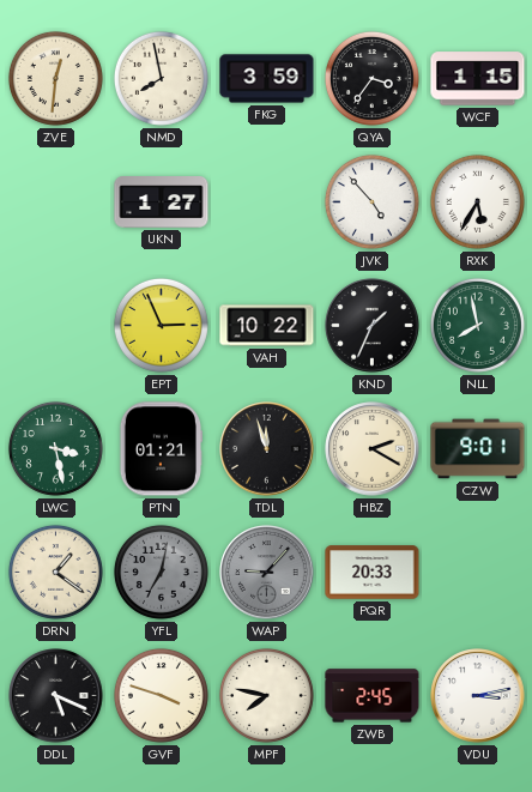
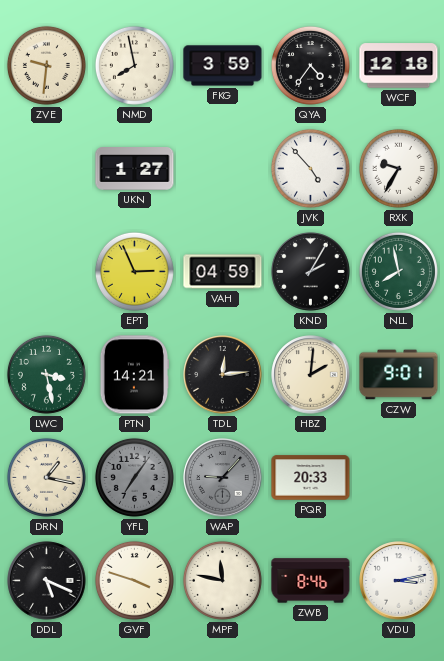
ZVE: 12:31 -> 9:31 (46, 65)
QYA: 3:36 -> 4:36 (310, 65)
WCF: 1:15 -> 12:18 (399, 66)
RXK: 5:35 -> 9:35 (398, 168)
VAH: 10:22 -> 04:59 (223, 272)
KND: 1:34 -> 2:05 (311, 272)
PTN: 01:21 -> 14:21 (133, 375)
TDL: 11:57 -> 12:14 (223, 375)
HBZ: 2:20 -> 2:01 (311, 375)
DRN: 1:21 -> 1:17 (46, 477)
YFL: 7:02 -> 7:06 (134, 477)
MPF: 7:47 -> 11:47 (222, 580)
ZWB: 2:45 -> 8:46 (311, 581)
